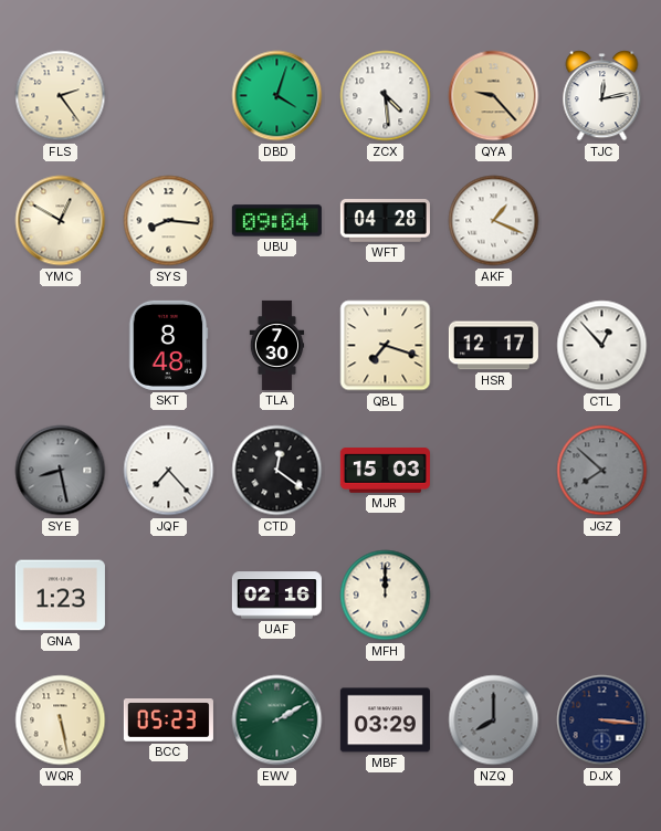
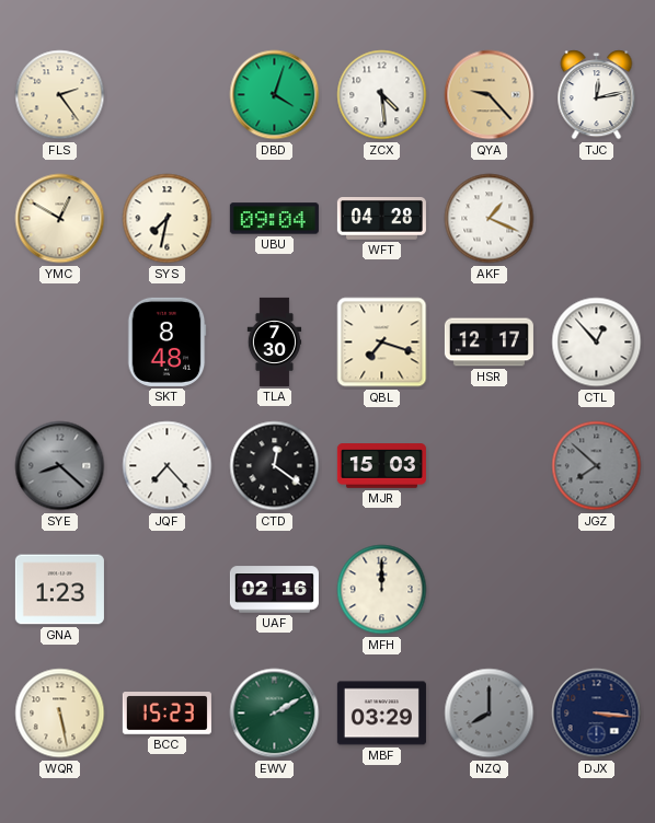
SYS: 8:16 -> 7:32 (168, 219)
SYE: 8:28 -> 8:22 (60, 466)
BCC: 05:23 -> 15:23 (166, 714)
